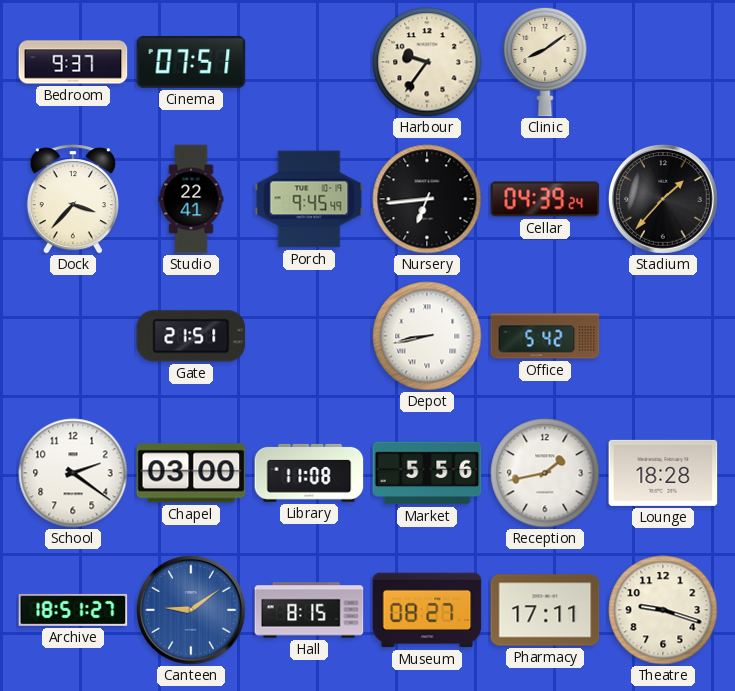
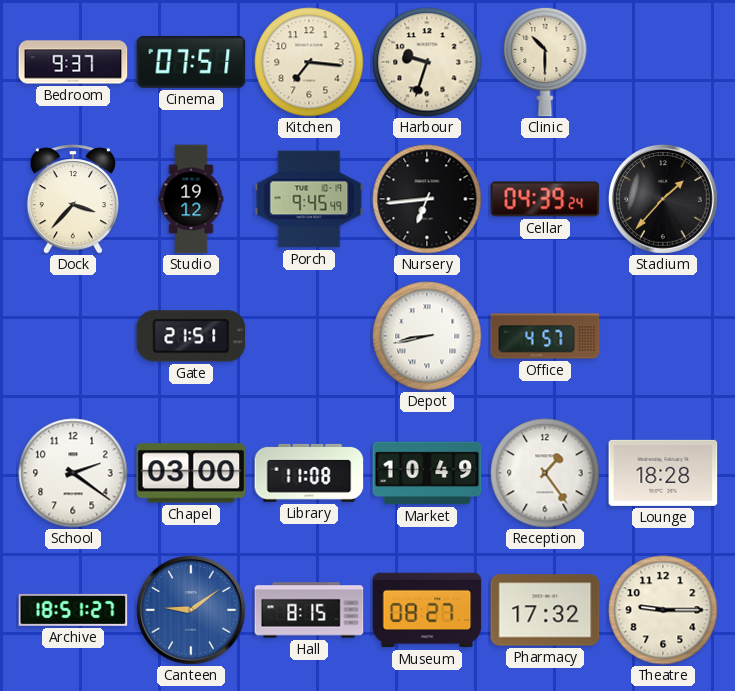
Kitchen: none -> 7:16 (309, 62)
Harbour: 9:36 -> 9:33 (427, 62)
Clinic: 8:09 -> 10:30 (545, 62)
Studio: 22:41 -> 19:12 (191, 199)
Office: 5:42 -> 4:57 (545, 336)
Market: 5:56 -> 10:49 (427, 473)
Reception: 1:43 -> 1:24 (545, 473)
Pharmacy: 17:11 -> 17:32 (545, 610)
Theatre: 9:18 -> 9:15 (663, 610)
